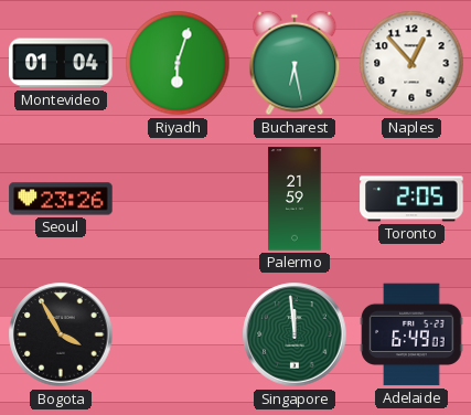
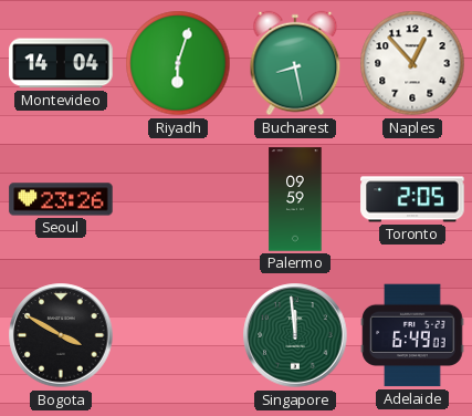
Montevideo: 01:04 -> 14:04 (61, 63)
Bucharest: 6:28 -> 8:28 (295, 63)
Palermo: 21:59 -> 09:59 (295, 199)
Bogota: 3:55 -> 3:50 (61, 335)
